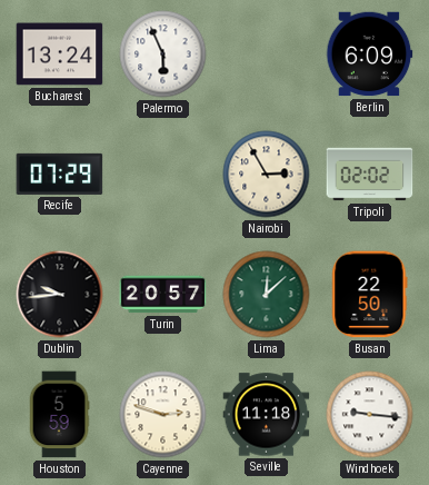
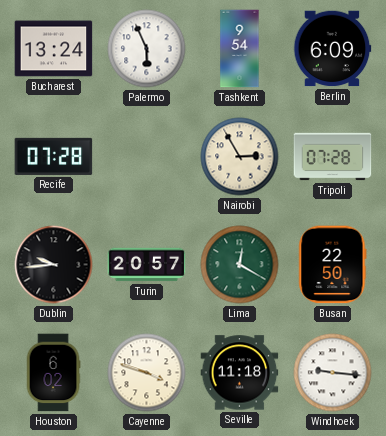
Tashkent: none -> 9:54 (240, 49)
Recife: 07:29 -> 07:28 (54, 156)
Tripoli: 02:02 -> 07:28 (333, 157)
Lima: 12:08 -> 12:20 (240, 265)
Houston: 5:59 -> 6:02 (53, 373)
Cayenne: 2:48 -> 3:48 (147, 373)
